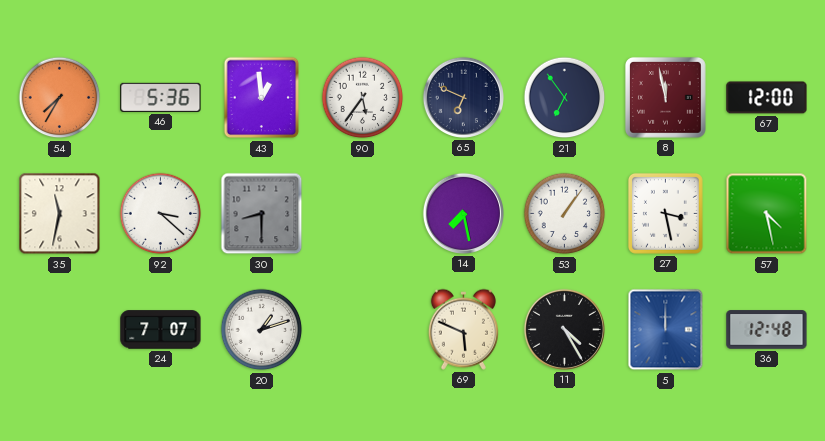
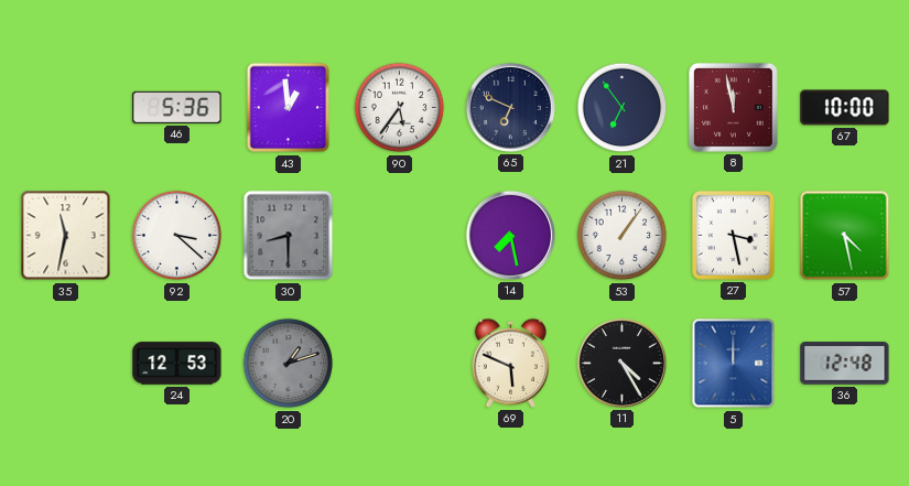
54: 7:35 -> none (60, 98)
67: 12:00 -> 10:00 (845, 108)
24: 7:07 -> 12:53 (177, 364)
20 dial: white -> grey (289, 364)
